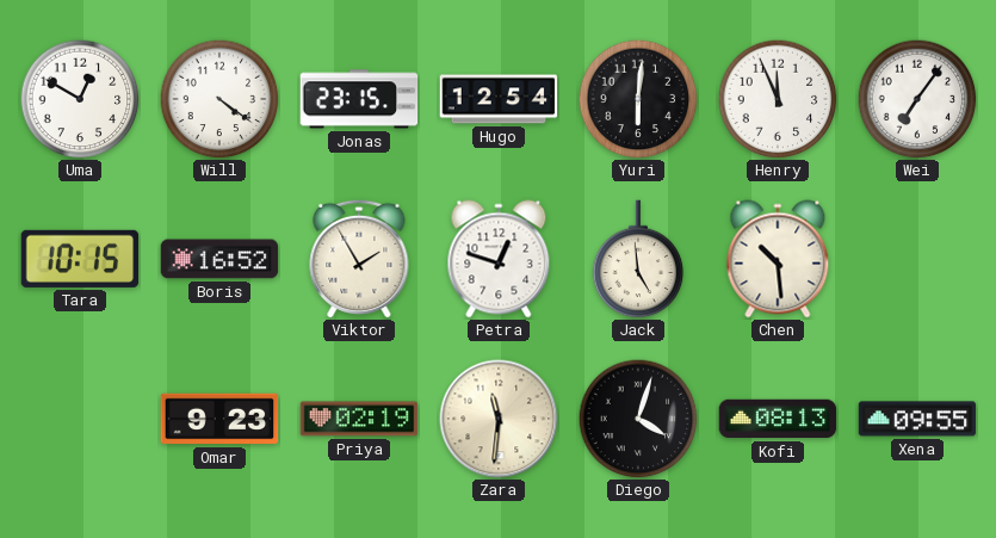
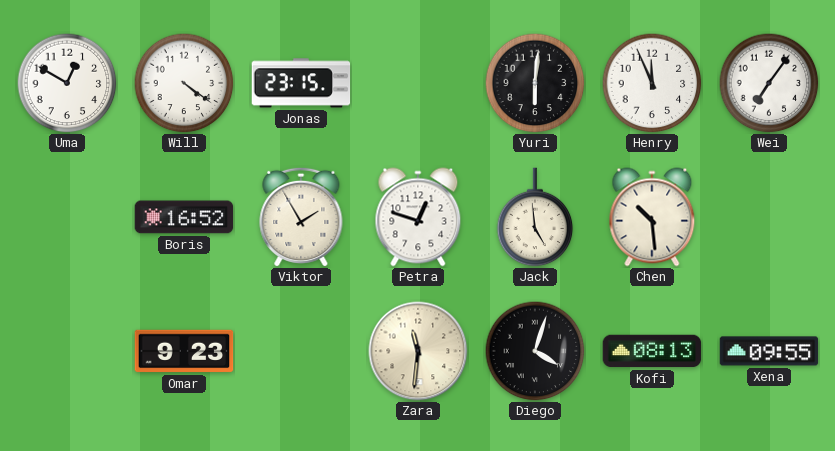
Hugo: 12:54 -> none (499, 99)
Tara: 10:15 -> none (80, 259)
Priya: 02:19 -> none (359, 419)
